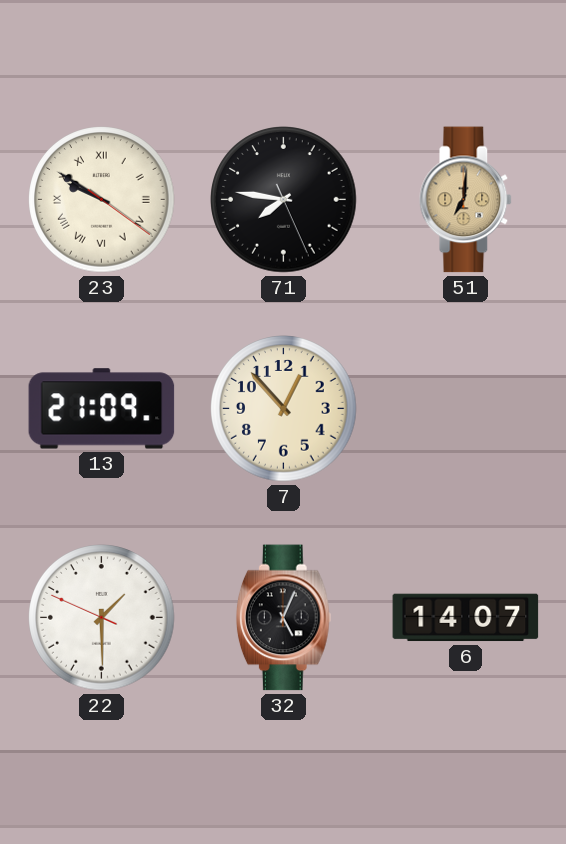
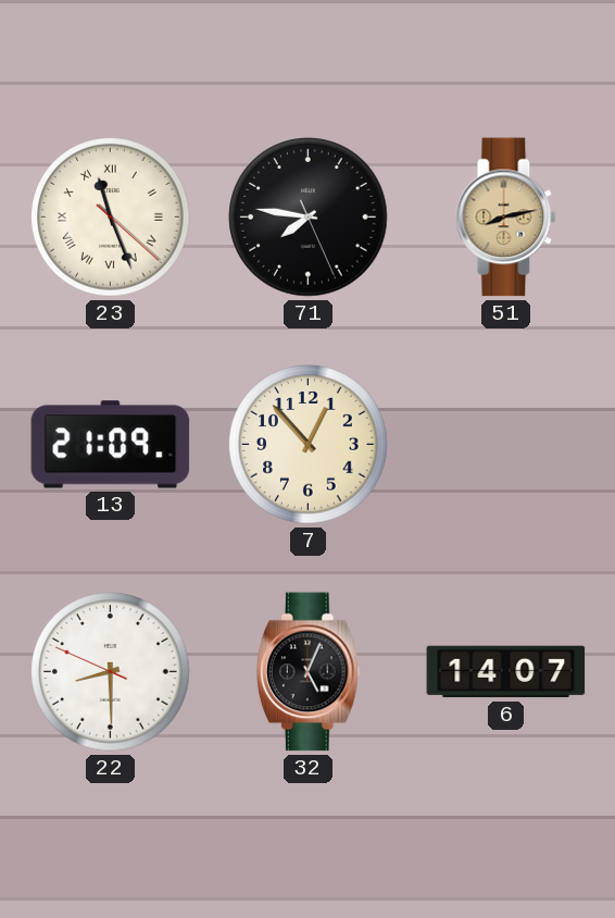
23: 9:50 -> 11:26 (111, 218)
51: 7:01 -> 8:13 (506, 218)
22: 1:29 -> 8:29 (111, 672)
